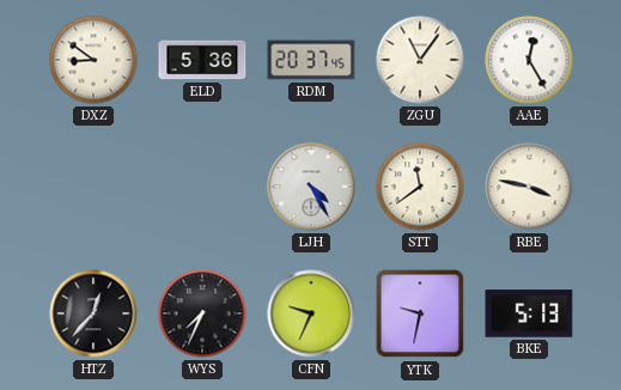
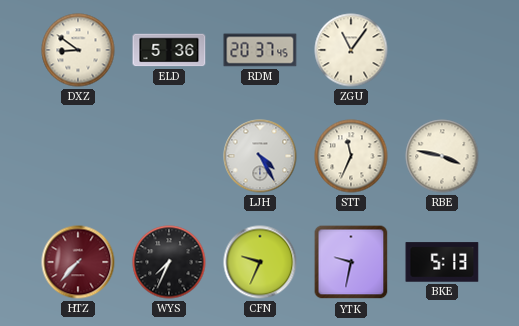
AAE: 12:25 -> none (529, 60)
STT: 11:39 -> 11:34 (351, 156)
HTZ: 12:37 -> 7:37 (78, 262)
HTZ dial: black -> burgundy (78, 262)
